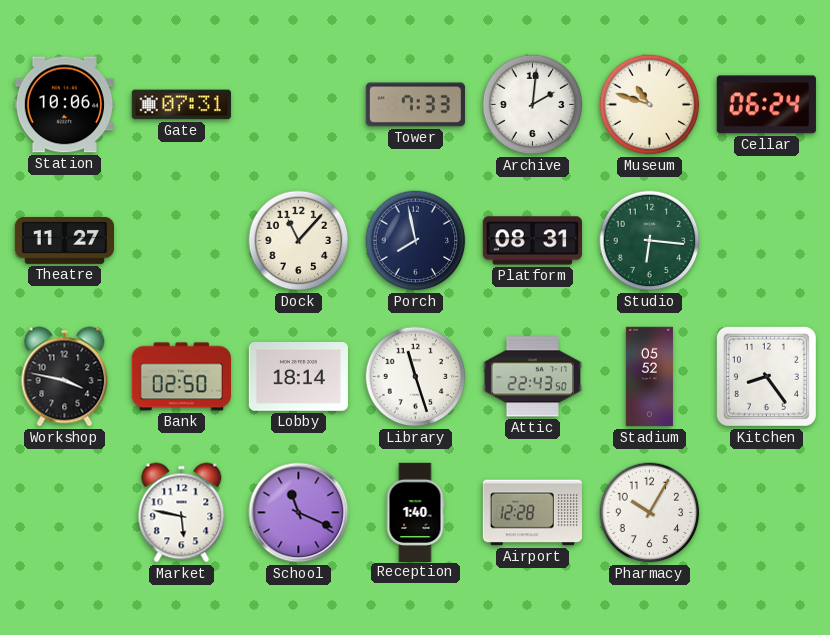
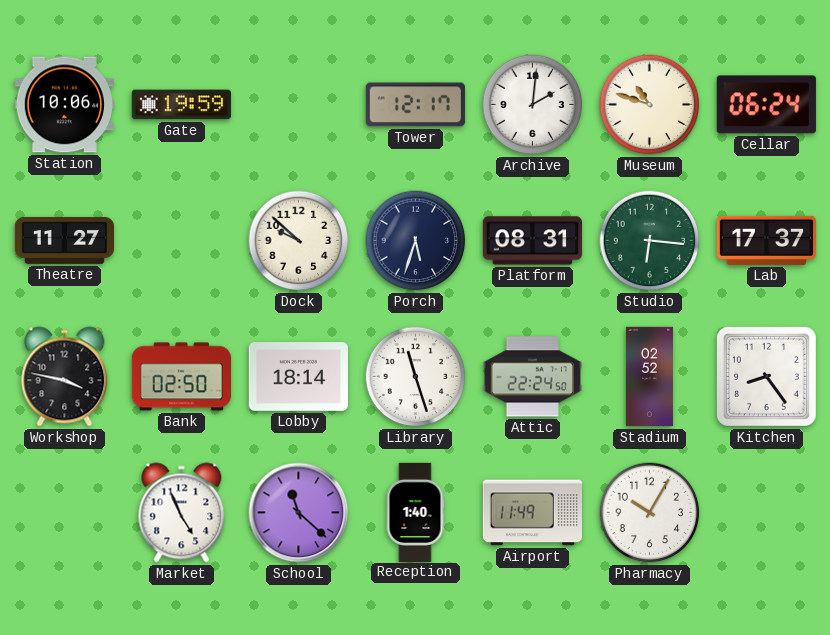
Gate: 07:31 -> 19:59 (181, 105)
Tower: 7:33 -> 12:17 (415, 105)
Dock: 11:07 -> 9:52 (299, 241)
Porch: 7:58 -> 5:33 (416, 241)
Lab: none -> 17:37 (766, 240)
Attic: 22:43 -> 22:24 (532, 377)
Stadium: 05:52 -> 02:52 (649, 377)
Market: 5:47 -> 4:56 (182, 513)
School: 11:19 -> 11:22 (299, 513)
Airport: 12:28 -> 11:49 (532, 513)
